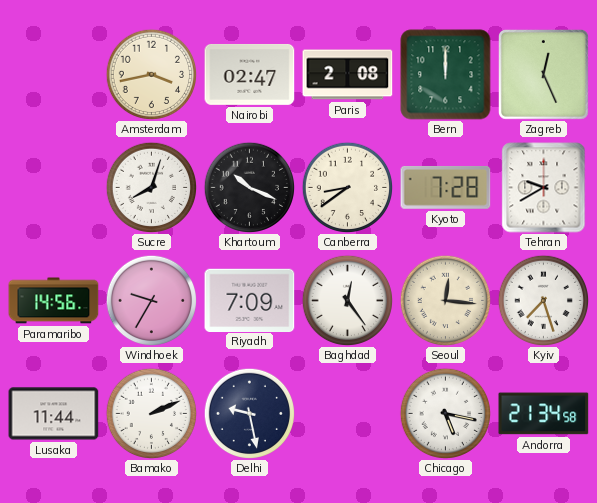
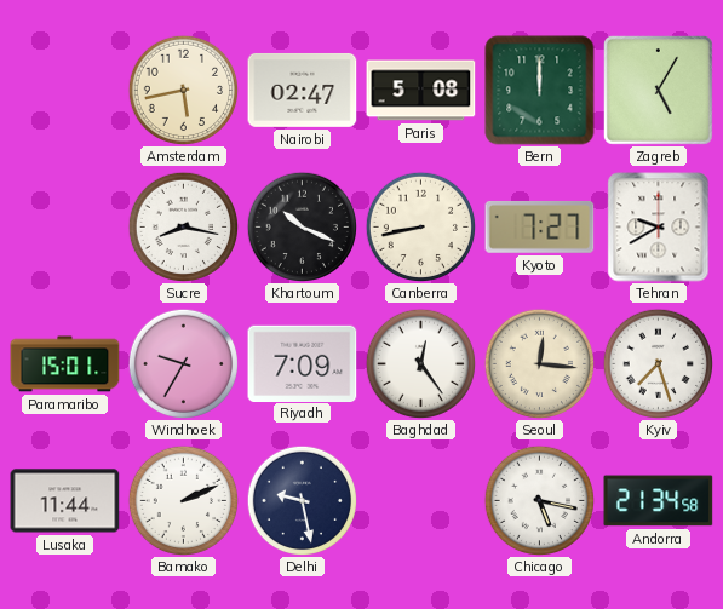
Amsterdam: 3:43 -> 5:43 (183, 90)
Paris: 2:08 -> 5:08 (421, 91)
Zagreb: 12:26 -> 5:05 (659, 91)
Sucre: 8:03 -> 8:17 (183, 226)
Canberra: 8:39 -> 8:43 (420, 226)
Kyoto: 7:28 -> 7:27 (540, 226)
Paramaribo: 14:56 -> 15:01 (65, 364)
